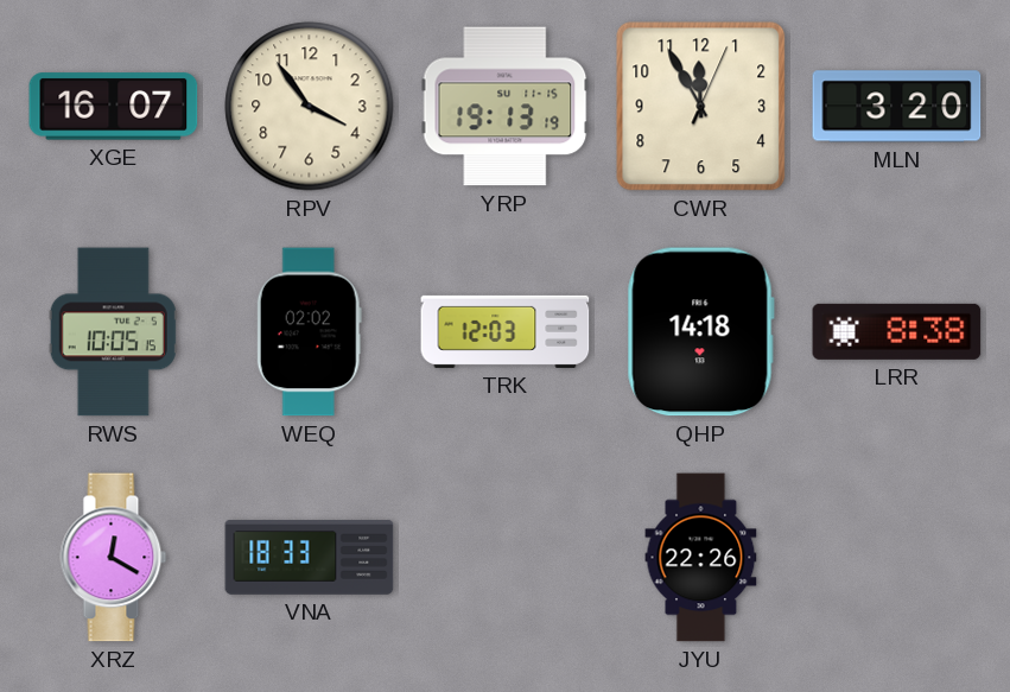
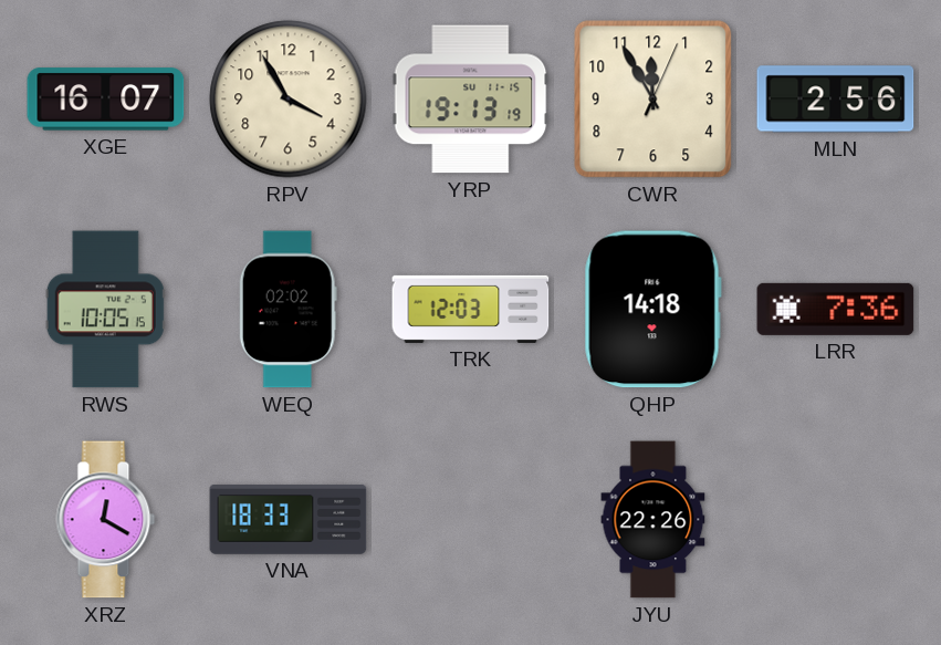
RPV: 3:54 -> 3:55 (289, 100)
MLN: 3:20 -> 2:56 (836, 100)
LRR: 8:38 -> 7:36 (836, 309)
